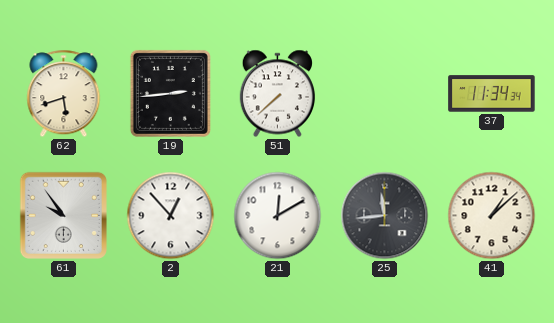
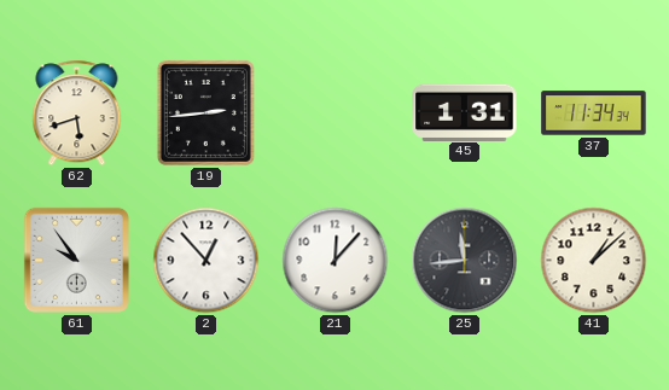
51: 7:38 -> none (277, 94)
45: none -> 1:31 (465, 112)
21: 12:10 -> 12:07 (336, 261)
